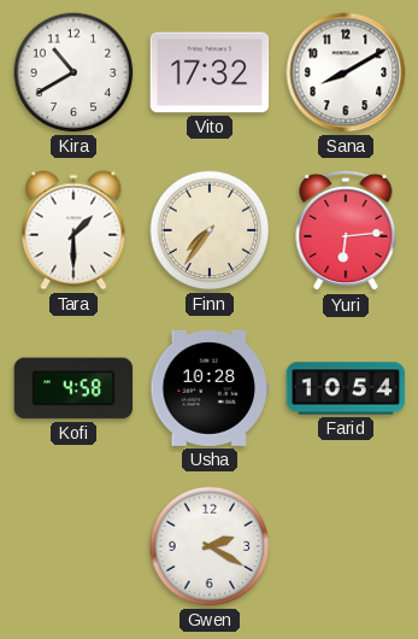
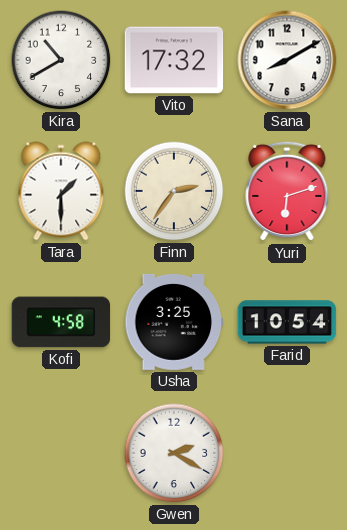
Finn: 7:36 -> 2:36 (174, 191)
Yuri: 6:14 -> 6:12 (287, 191)
Usha: 10:28 -> 3:25 (174, 322)
